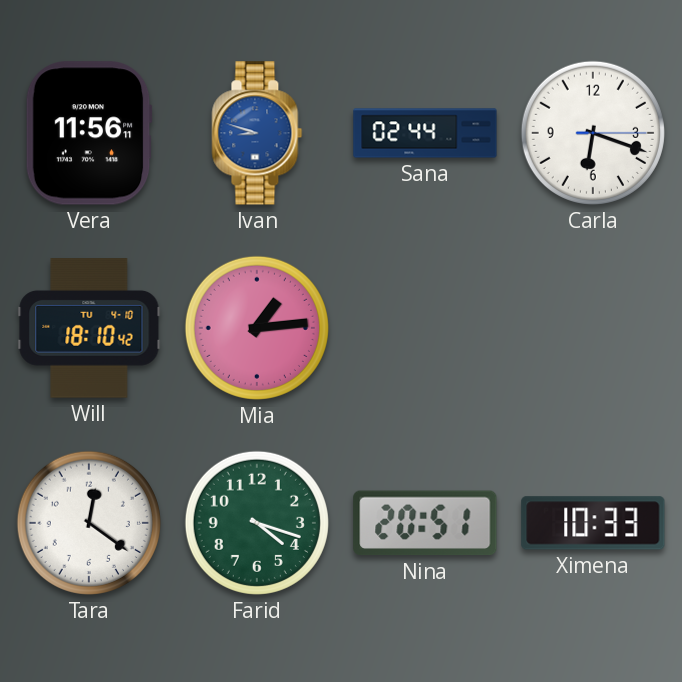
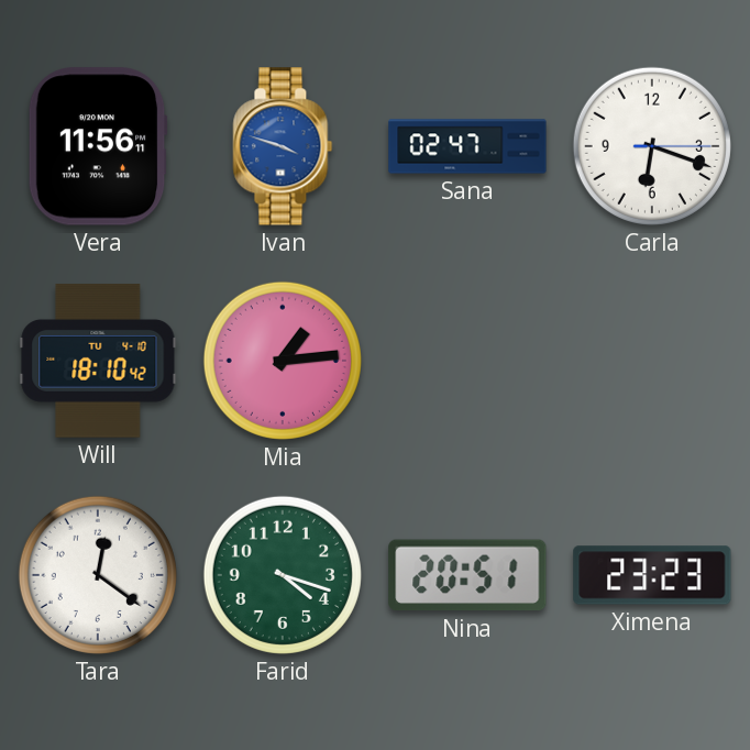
Ivan: 8:48 -> 3:48 (283, 146)
Sana: 02:44 -> 02:47 (467, 146)
Ximena: 10:33 -> 23:23 (652, 575)
